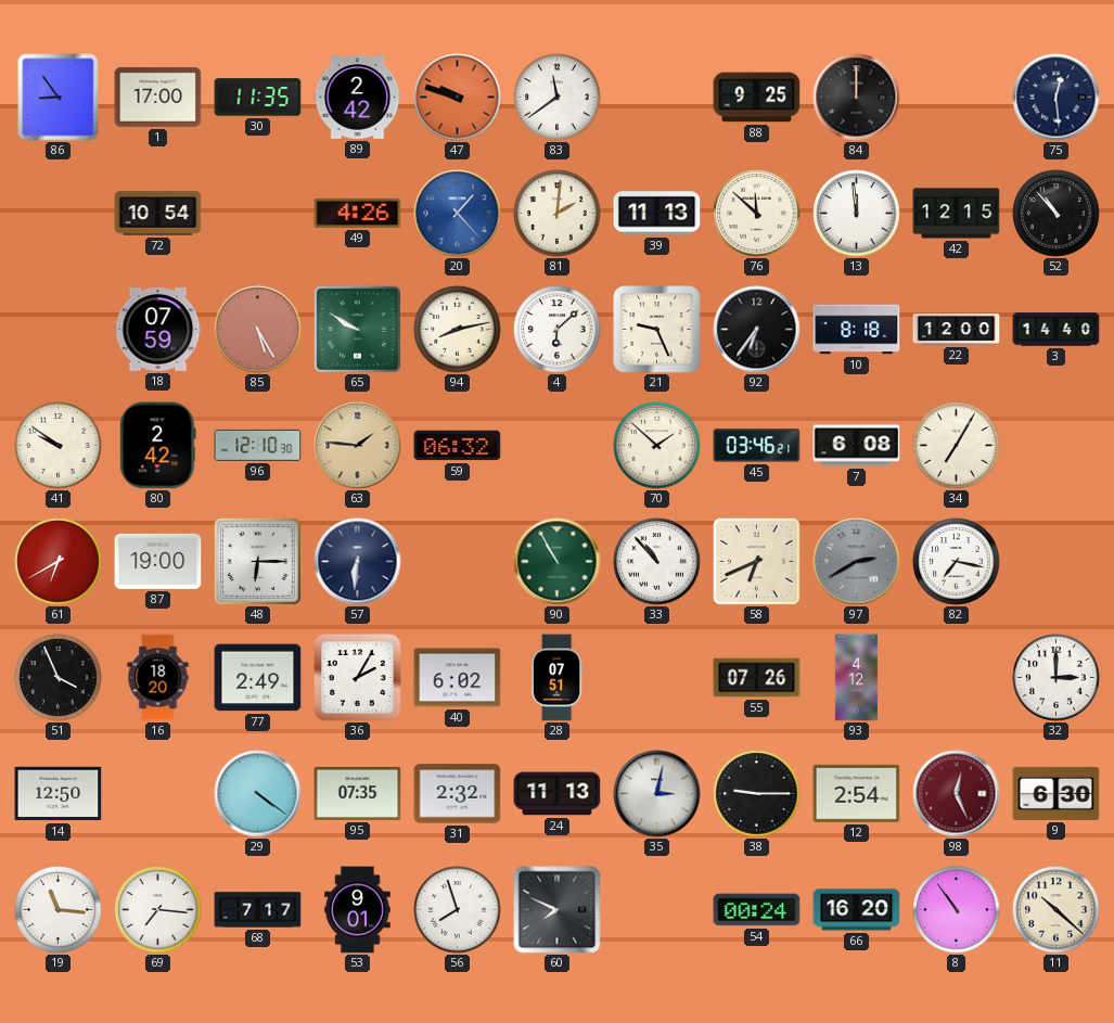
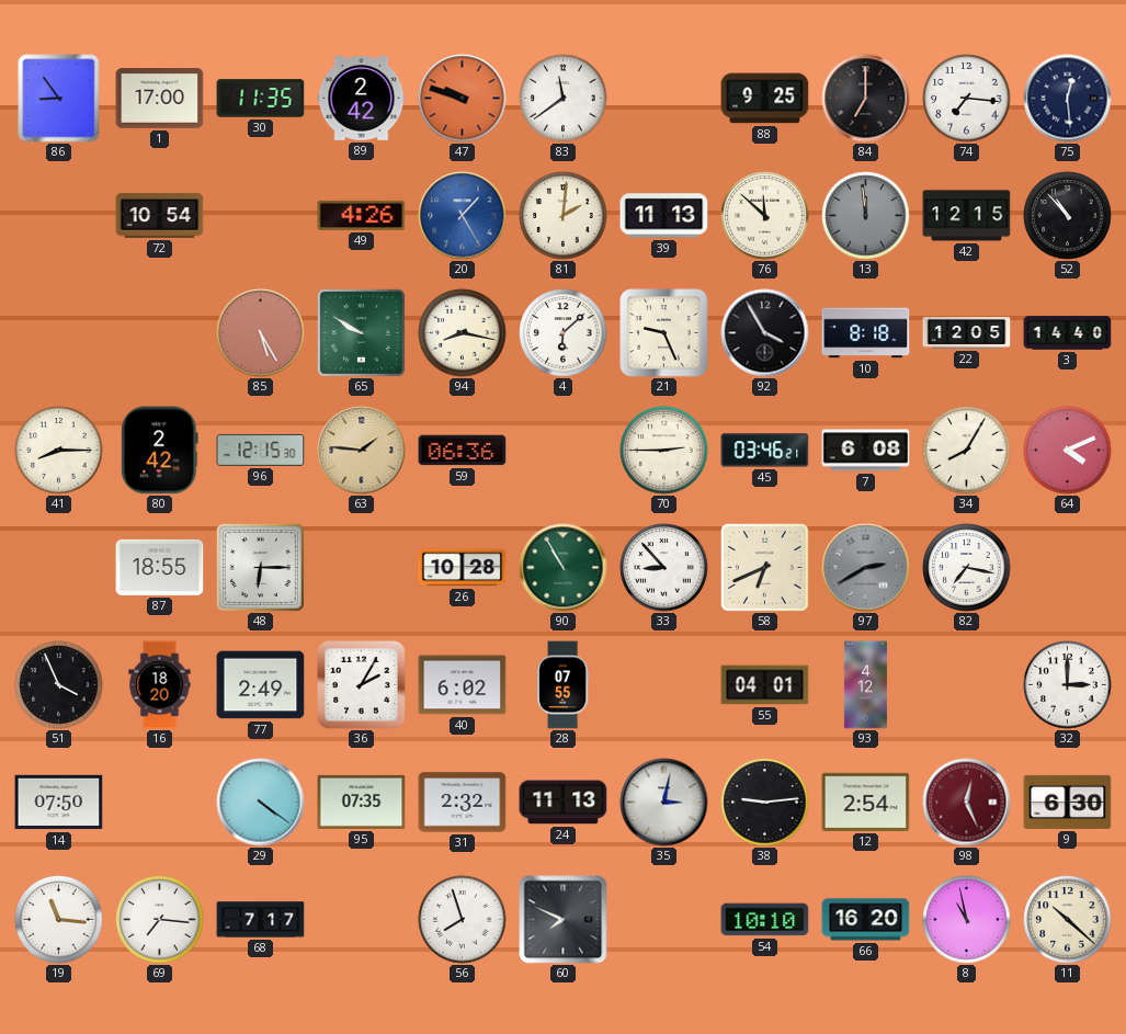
84: 12:00 -> 7:00 (866, 99)
74: none -> 7:16 (967, 99)
20: 1:23 -> 1:25 (463, 216)
13 dial: white -> grey (866, 216)
18: 07:59 -> none (158, 330)
94: 8:13 -> 8:17 (463, 333)
92: 6:36 -> 3:55 (765, 333)
22: 12:00 -> 12:05 (967, 333)
41: 9:51 -> 8:15 (59, 451)
96: 12:10 -> 12:15 (261, 450)
59: 06:32 -> 06:36 (463, 451)
70: 1:52 -> 2:45 (664, 451)
34: 7:05 -> 8:05 (967, 451)
64: none -> 4:11 (1068, 451)
61: 6:40 -> none (59, 562)
87: 19:00 -> 18:55 (160, 567)
57: 6:31 -> none (358, 562)
26: none -> 10:28 (463, 568)
33: 10:53 -> 8:53 (664, 568)
28: 07:51 -> 07:55 (564, 685)
55: 07:26 -> 04:01 (765, 685)
14: 12:50 -> 07:50 (59, 803)
38: 9:15 -> 9:14 (765, 803)
53: 9:01 -> none (358, 910)
54: 00:24 -> 10:10 (765, 920)
8: 10:54 -> 10:58 (967, 920)
